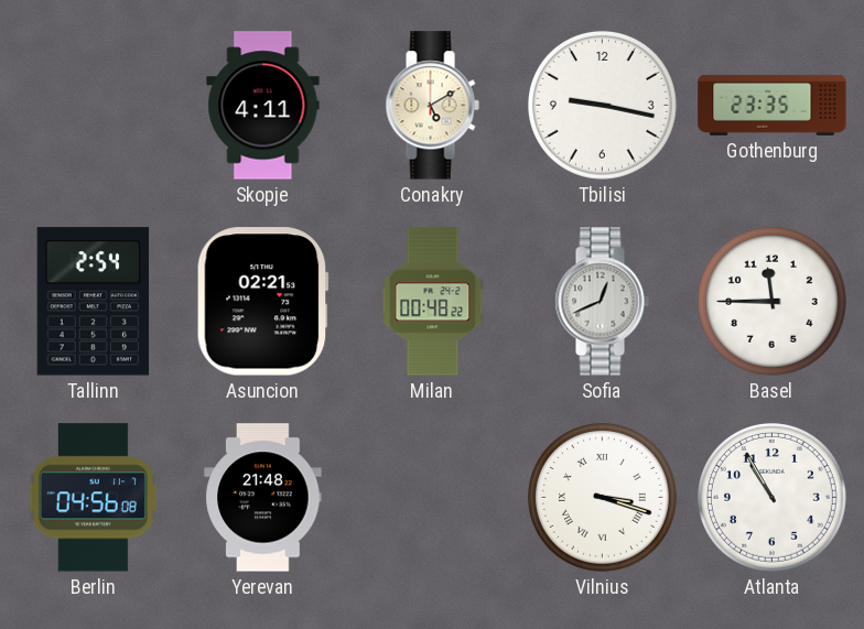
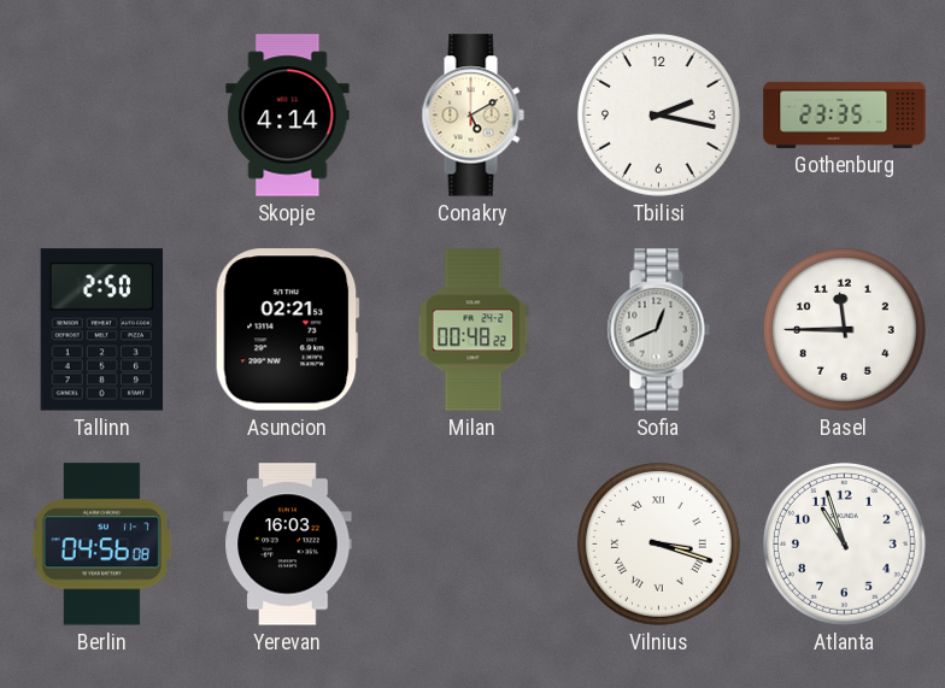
Skopje: 4:11 -> 4:14 (288, 116)
Tbilisi: 9:17 -> 2:17 (658, 114)
Tallinn: 2:54 -> 2:50 (102, 330)
Yerevan: 21:48 -> 16:03 (288, 545)
Atlanta: 10:55 -> 10:57 (844, 543)
